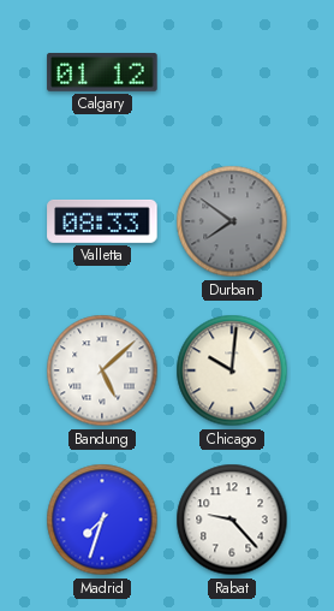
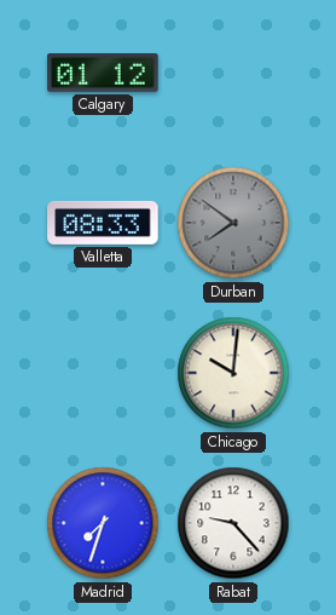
Bandung: 5:08 -> none (102, 370)
